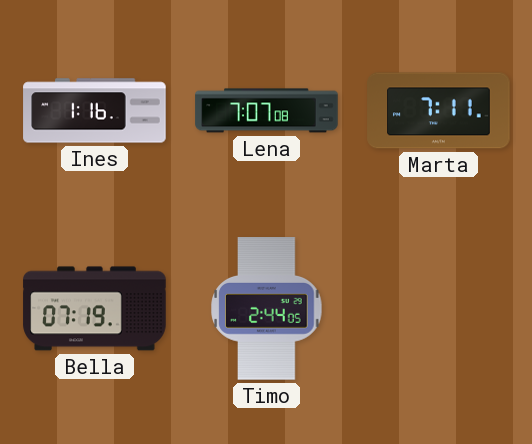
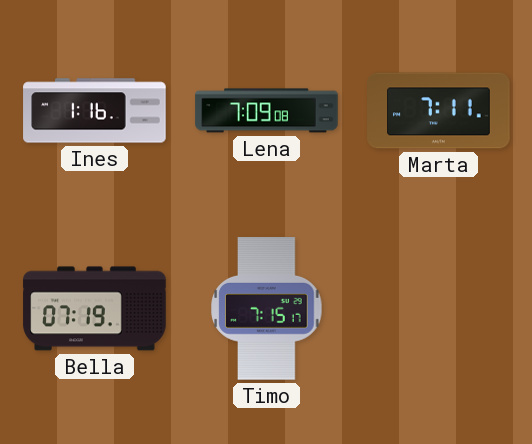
Lena: 7:07 -> 7:09 (267, 111)
Timo: 2:44 -> 7:15 (267, 309)
